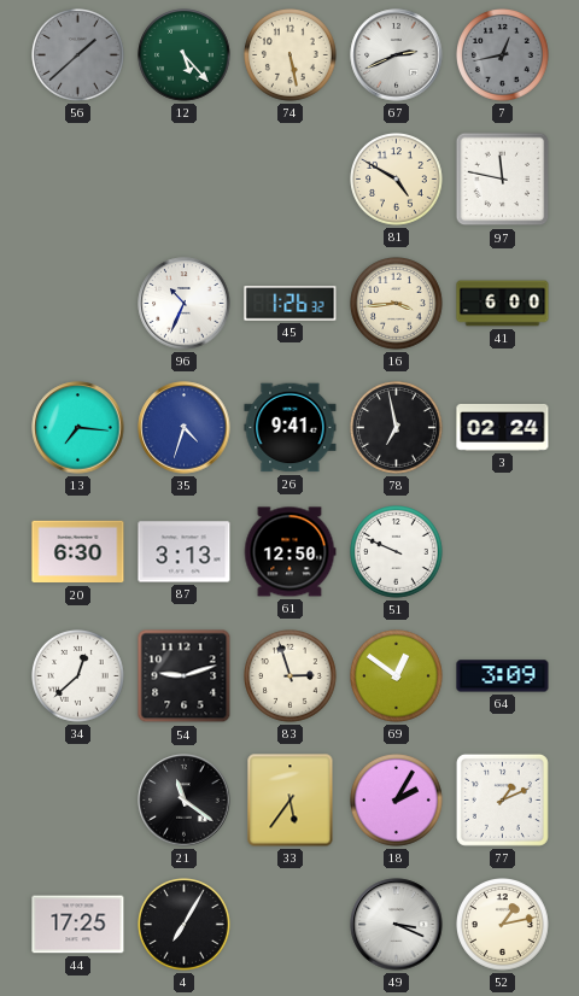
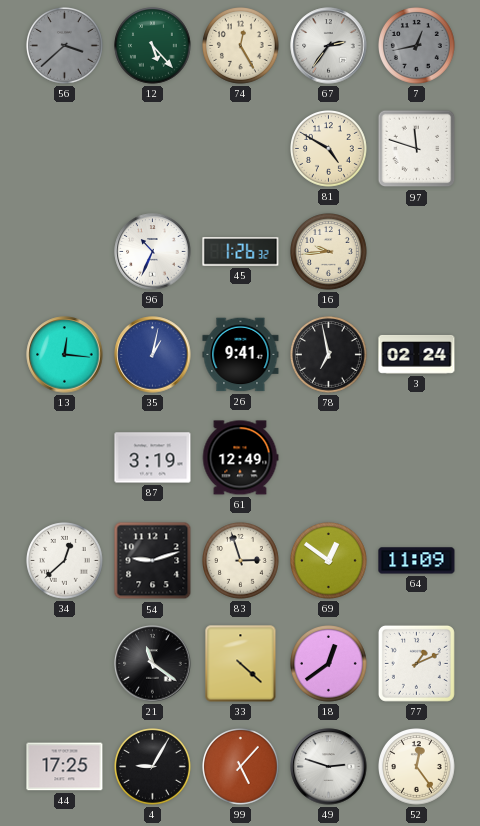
56: 1:38 -> 3:38 (65, 46)
74: 5:28 -> 12:25 (241, 46)
67: 2:41 -> 2:36 (329, 46)
97: 11:47 -> 11:48 (417, 149)
16: 3:44 -> 9:44 (329, 252)
41: 6:00 -> none (503, 304)
13: 7:16 -> 12:16 (65, 355)
35: 4:33 -> 1:02 (153, 355)
20: 6:30 -> none (78, 552)
87: 3:13 -> 3:19 (153, 458)
61: 12:50 -> 12:49 (240, 458)
51: 9:49 -> none (397, 552)
64: 3:09 -> 11:09 (417, 561)
33: 5:36 -> 4:22 (241, 664)
18: 2:05 -> 12:39 (329, 664)
4: 7:05 -> 9:05 (153, 767)
99: none -> 5:07 (241, 767)
49: 3:19 -> 2:48 (329, 767)
52: 1:13 -> 12:24 (417, 767)
